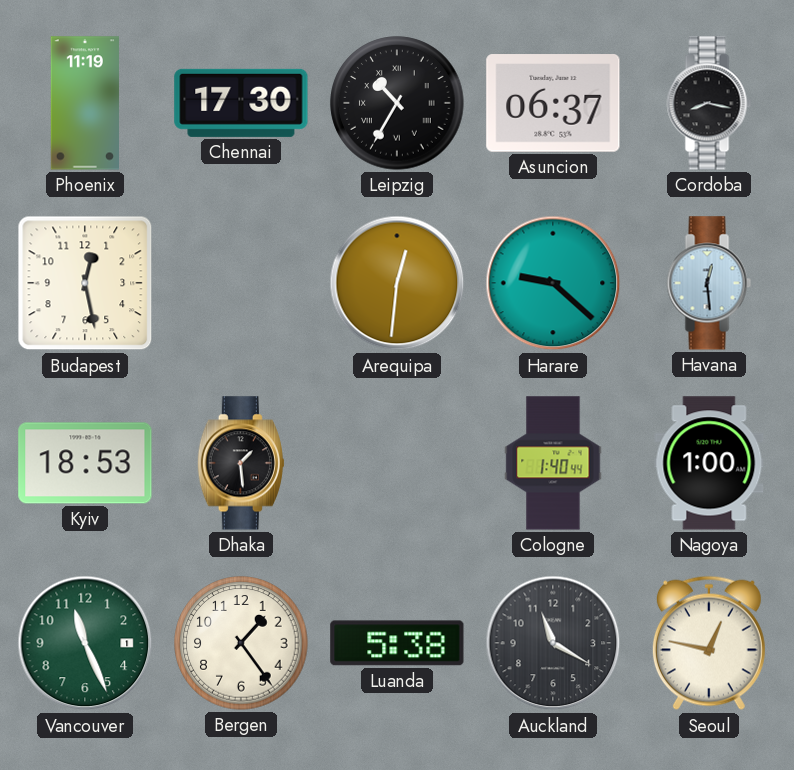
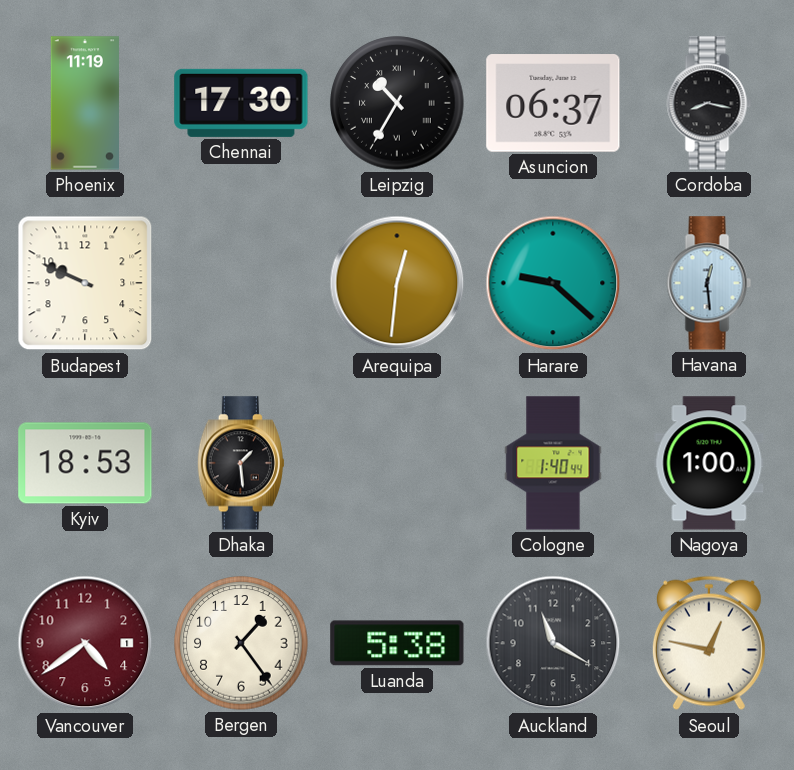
Budapest: 12:28 -> 9:49 (85, 283)
Vancouver: 11:26 -> 4:39 (85, 643)
Vancouver dial: green -> burgundy (85, 643)
